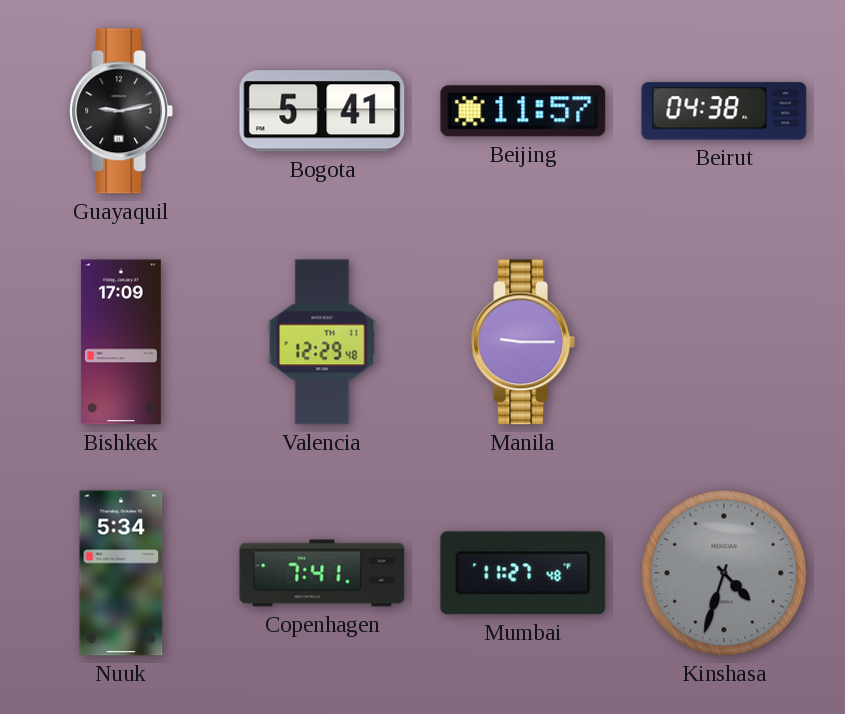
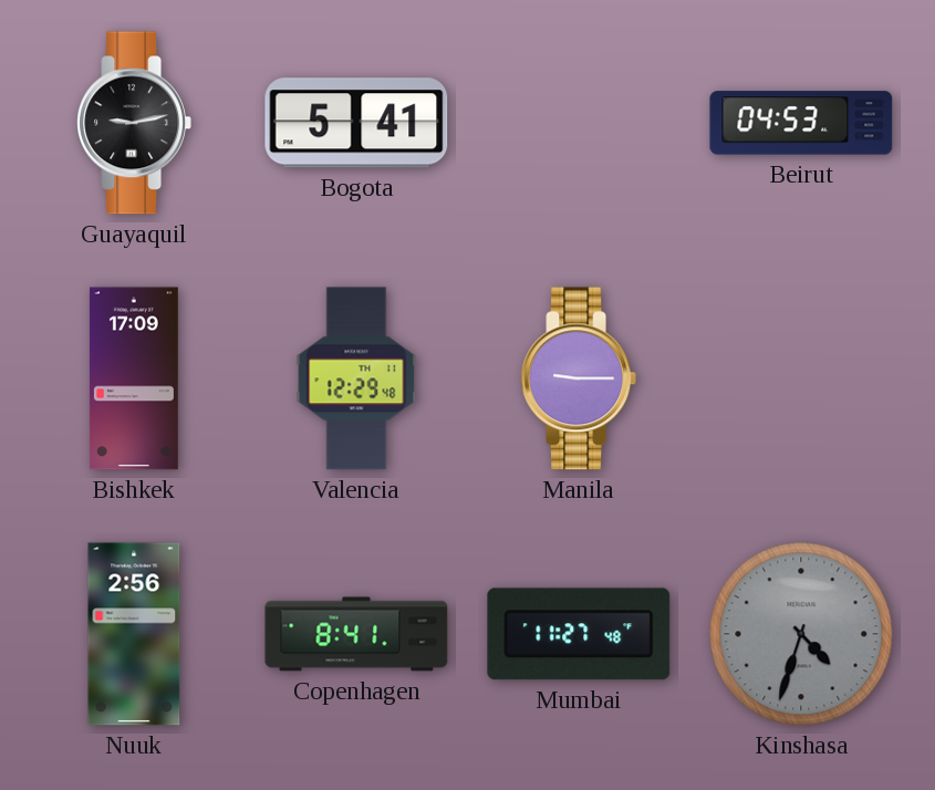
Beijing: 11:57 -> none (523, 111)
Beirut: 04:38 -> 04:53 (801, 123)
Nuuk: 5:34 -> 2:56 (134, 634)
Copenhagen: 7:41 -> 8:41 (356, 634)
